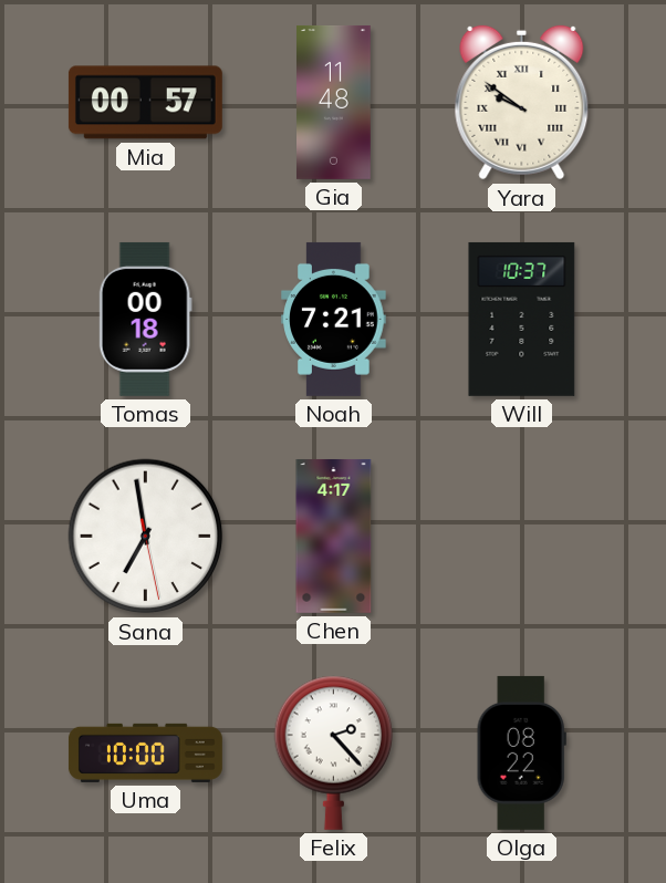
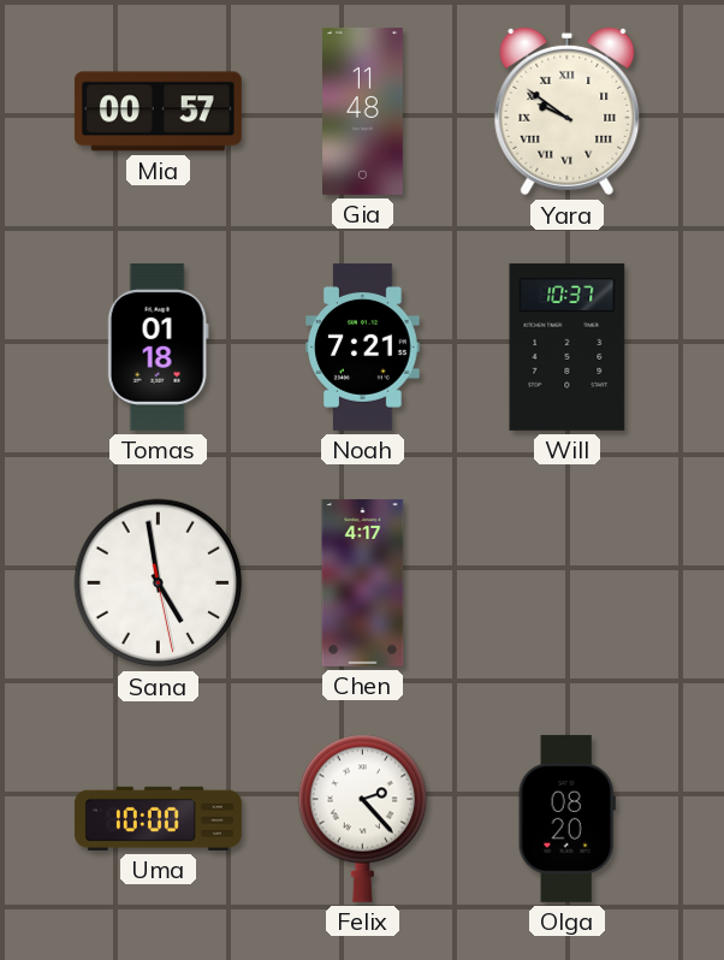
Tomas: 00:18 -> 01:18 (158, 346)
Sana: 6:58 -> 4:58 (159, 583)
Olga: 08:22 -> 08:20 (566, 818)
